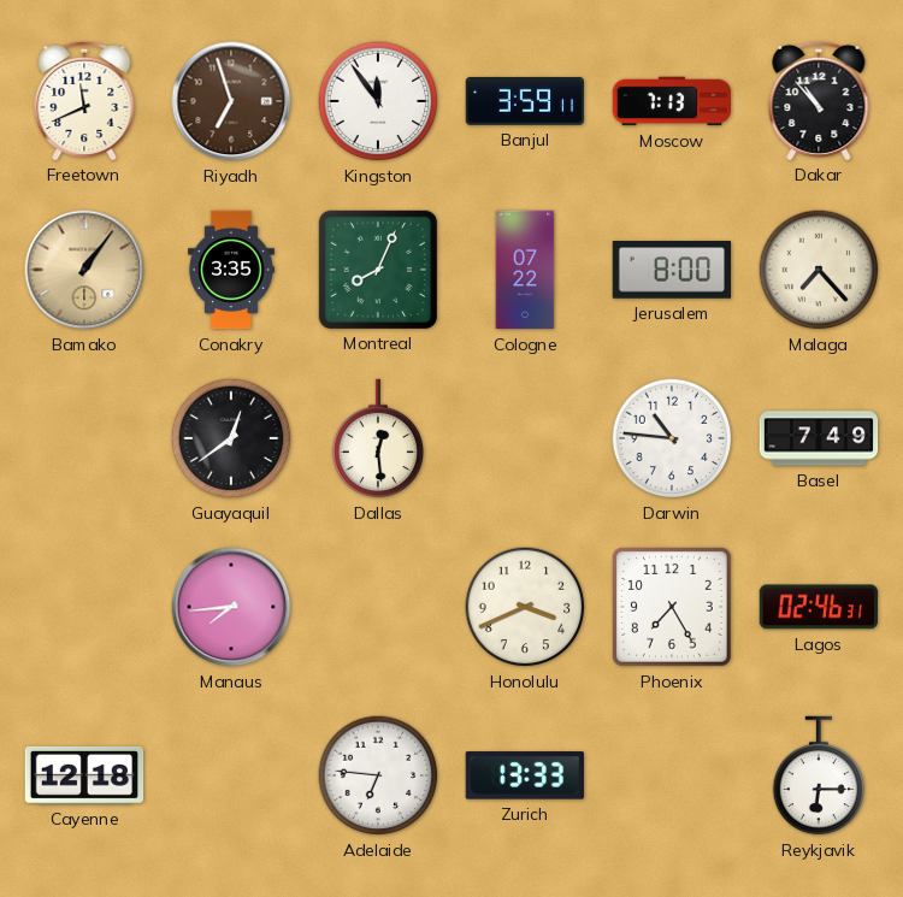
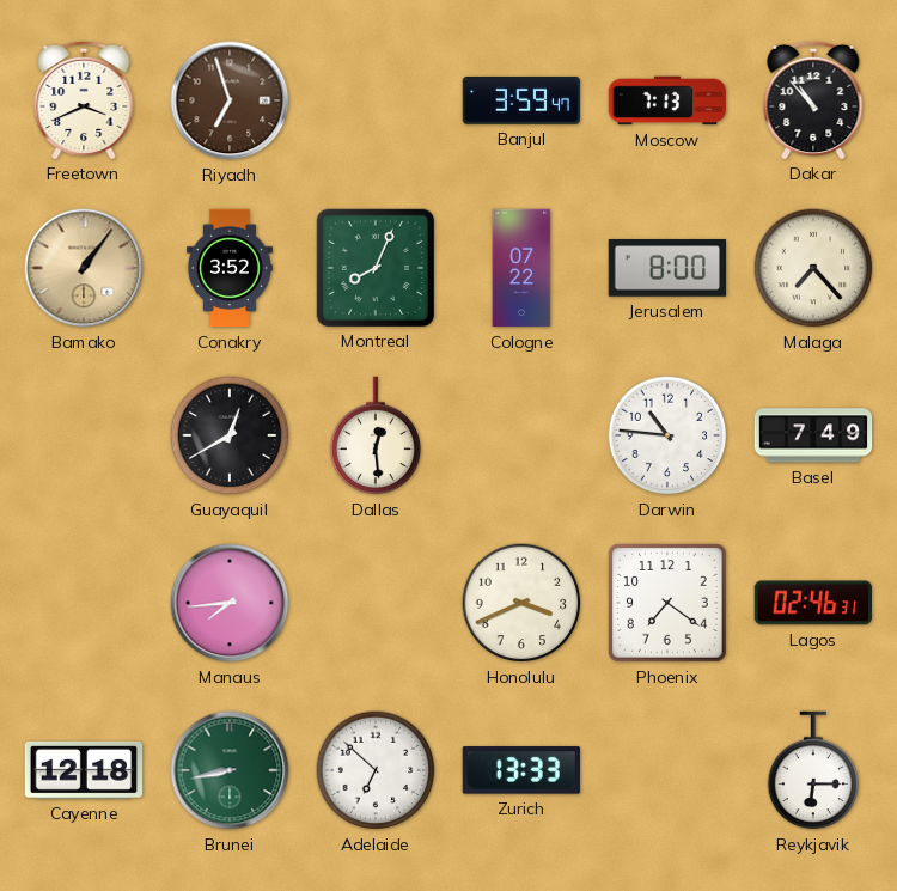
Freetown: 11:41 -> 3:41 (84, 99)
Kingston: 11:54 -> none (378, 101)
Banjul: 3:59:11 -> 3:59:47 (520, 100)
Conakry: 3:35 -> 3:52 (230, 268)
Guayaquil: 12:39 -> 12:40 (230, 435)
Phoenix: 7:25 -> 7:21 (669, 604)
Brunei: none -> 8:43 (230, 770)
Adelaide: 6:46 -> 6:52 (376, 770)
